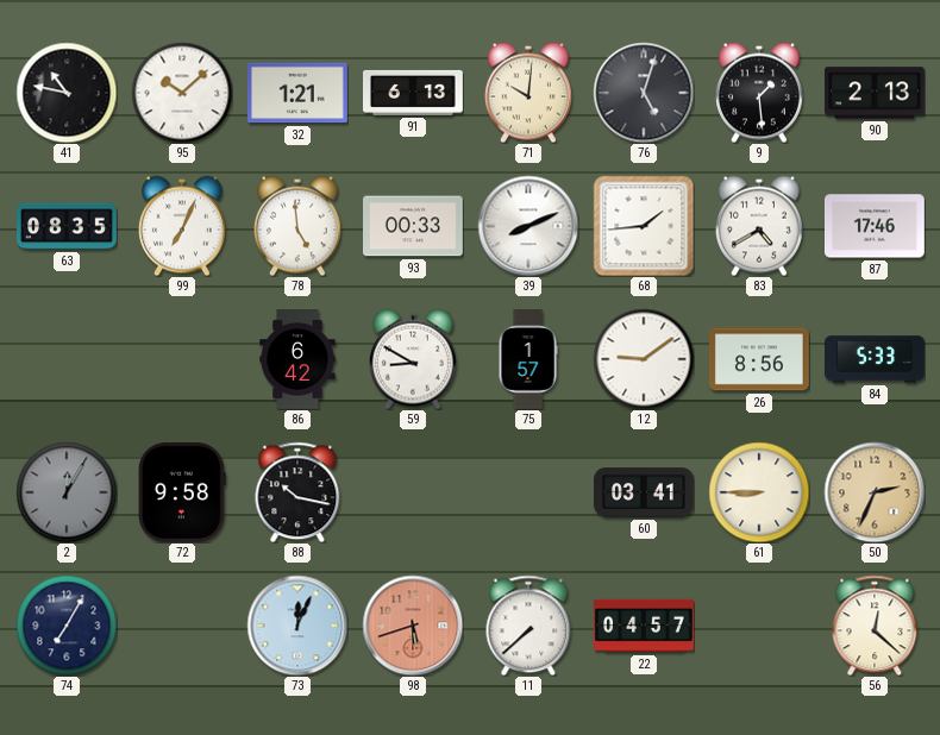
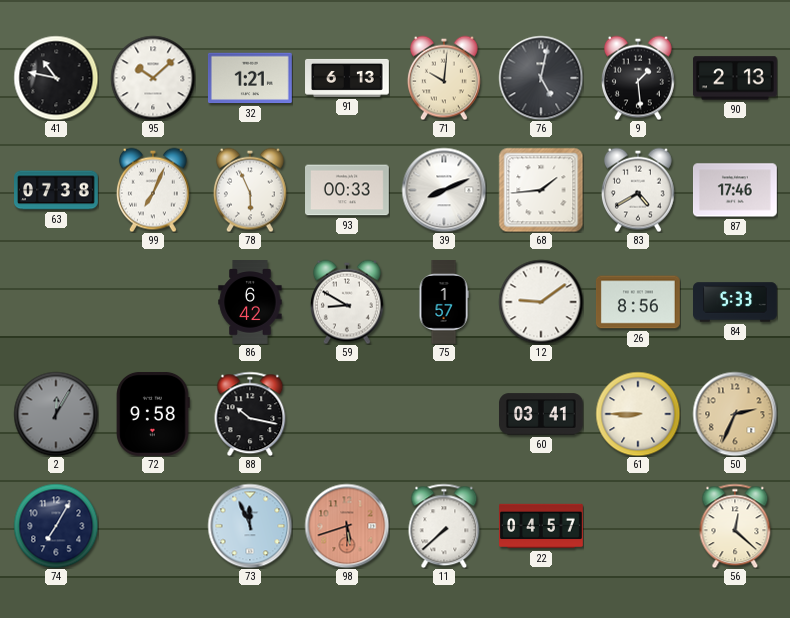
76: 5:03 -> 5:02 (541, 78)
63: 08:35 -> 07:38 (57, 190)
78: 4:59 -> 5:56 (250, 190)
73: 12:04 -> 11:56 (250, 526)
